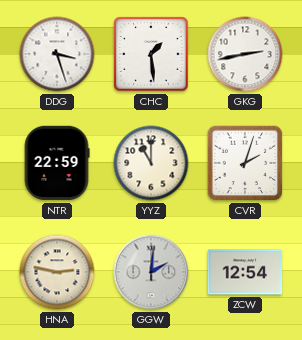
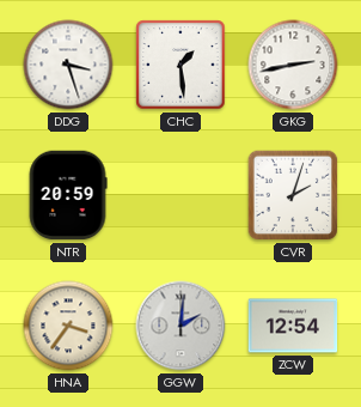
NTR: 22:59 -> 20:59 (68, 195)
YYZ: 11:00 -> none (151, 163)
HNA: 2:47 -> 3:36 (68, 326)
